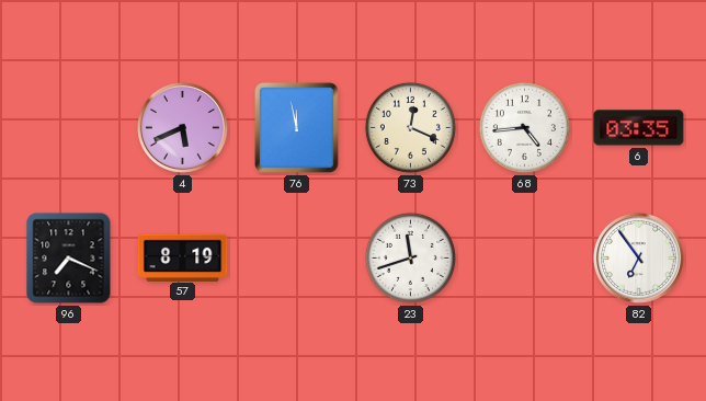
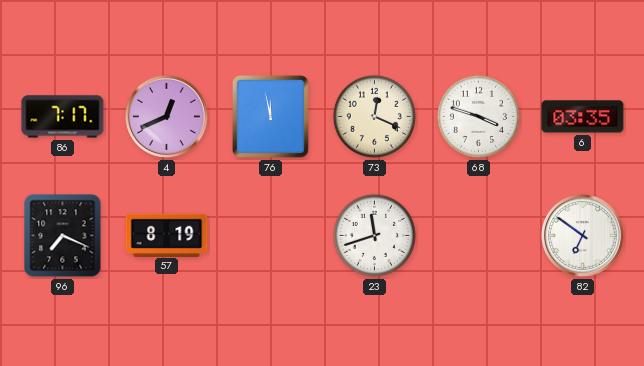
86: none -> 7:17 (63, 117)
4: 5:41 -> 12:41 (166, 116)
68: 4:44 -> 3:48 (478, 116)
82: 6:54 -> 6:51 (582, 235)
